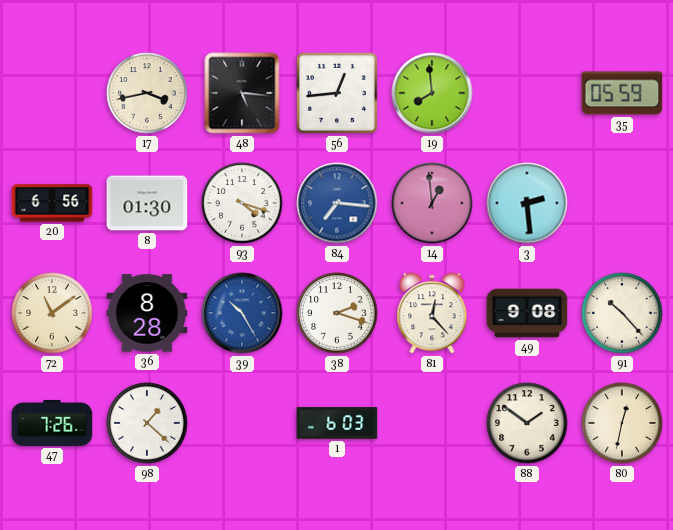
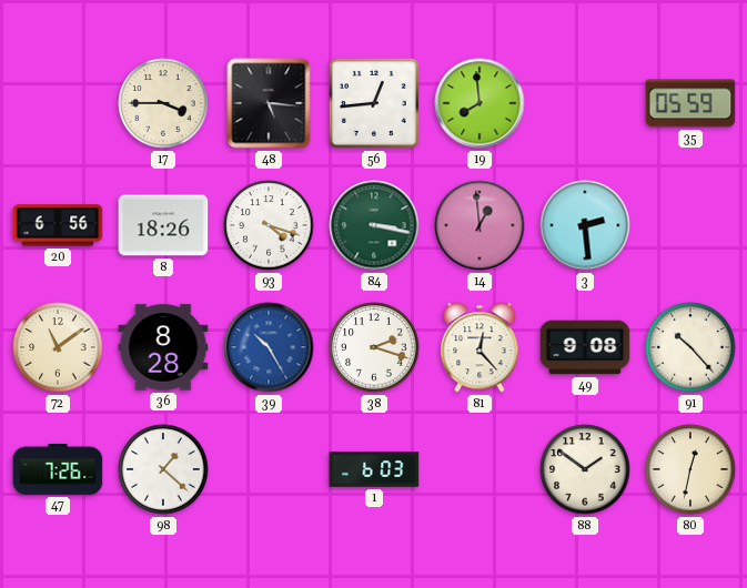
17: 3:43 -> 3:45 (163, 103)
8: 01:30 -> 18:26 (163, 225)
84: 7:16 -> 3:17 (374, 225)
84 dial: blue -> green (374, 225)
